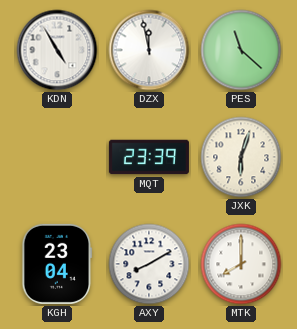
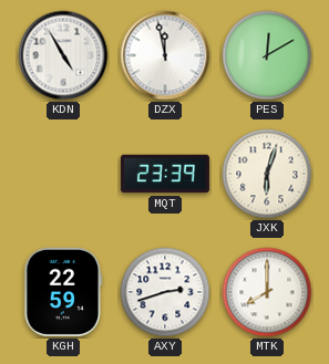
PES: 11:22 -> 12:10 (267, 55)
KGH: 23:04 -> 22:59 (63, 292)
AXY: 8:10 -> 2:42 (165, 292)
